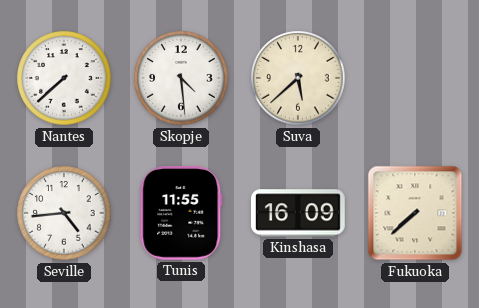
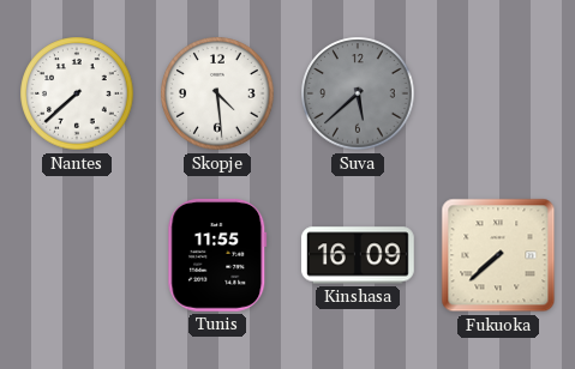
Suva dial: cream -> grey (358, 93)
Seville: 4:44 -> none (64, 213)
